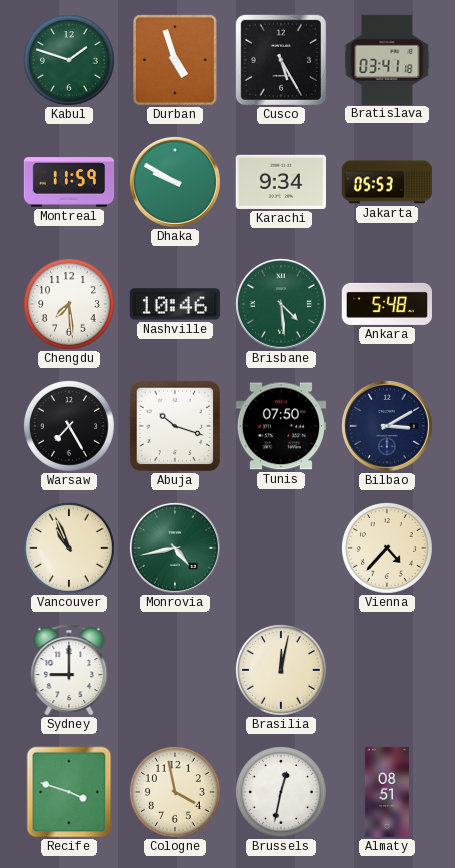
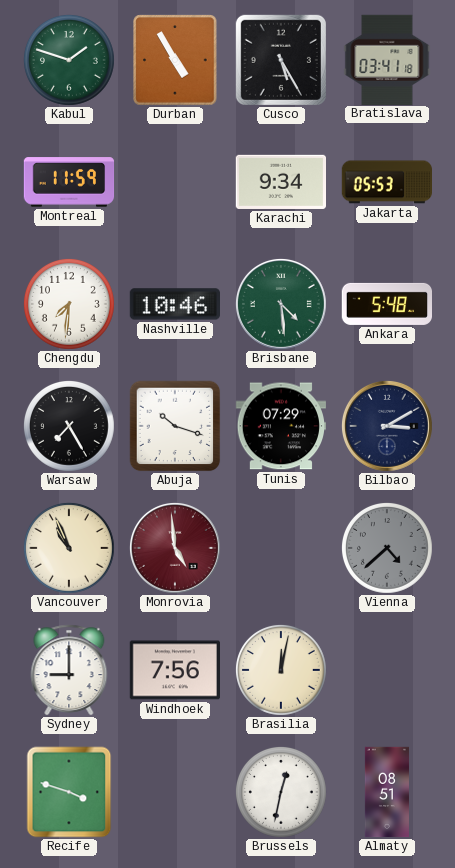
Durban: 4:57 -> 4:55 (175, 60)
Dhaka: 9:50 -> none (175, 182)
Chengdu: 7:29 -> 7:31 (70, 305)
Tunis: 07:50 -> 07:29 (280, 426)
Monrovia: 4:43 -> 4:59 (175, 548)
Monrovia dial: green -> burgundy (175, 548)
Vienna: 4:37 -> 4:38 (388, 549)
Vienna dial: cream -> grey (388, 549)
Windhoek: none -> 7:56 (174, 670)
Cologne: 3:58 -> none (176, 793)
